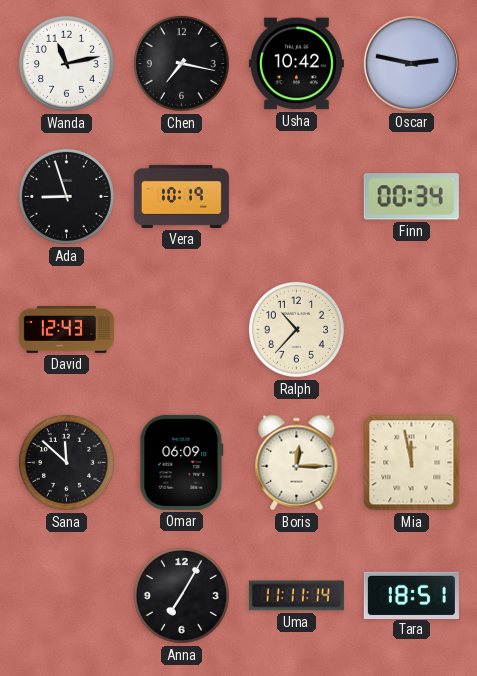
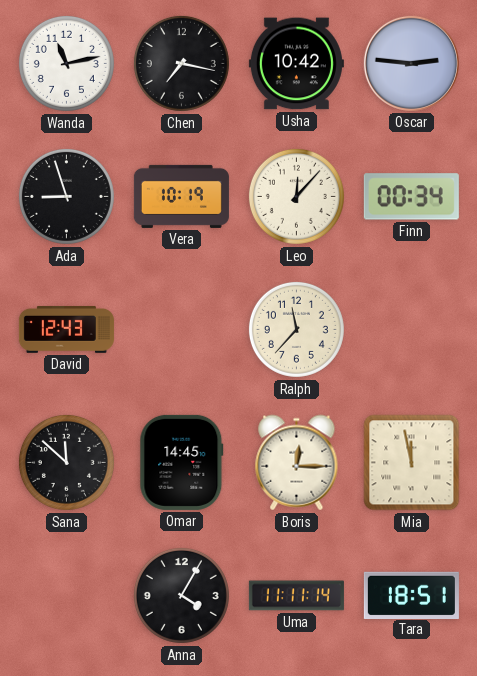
Oscar: 2:47 -> 2:46 (411, 63)
Leo: none -> 12:07 (296, 196)
Ralph: 10:37 -> 11:37 (296, 329)
Omar: 06:09 -> 14:45 (182, 462)
Anna: 7:05 -> 4:05 (181, 595)
